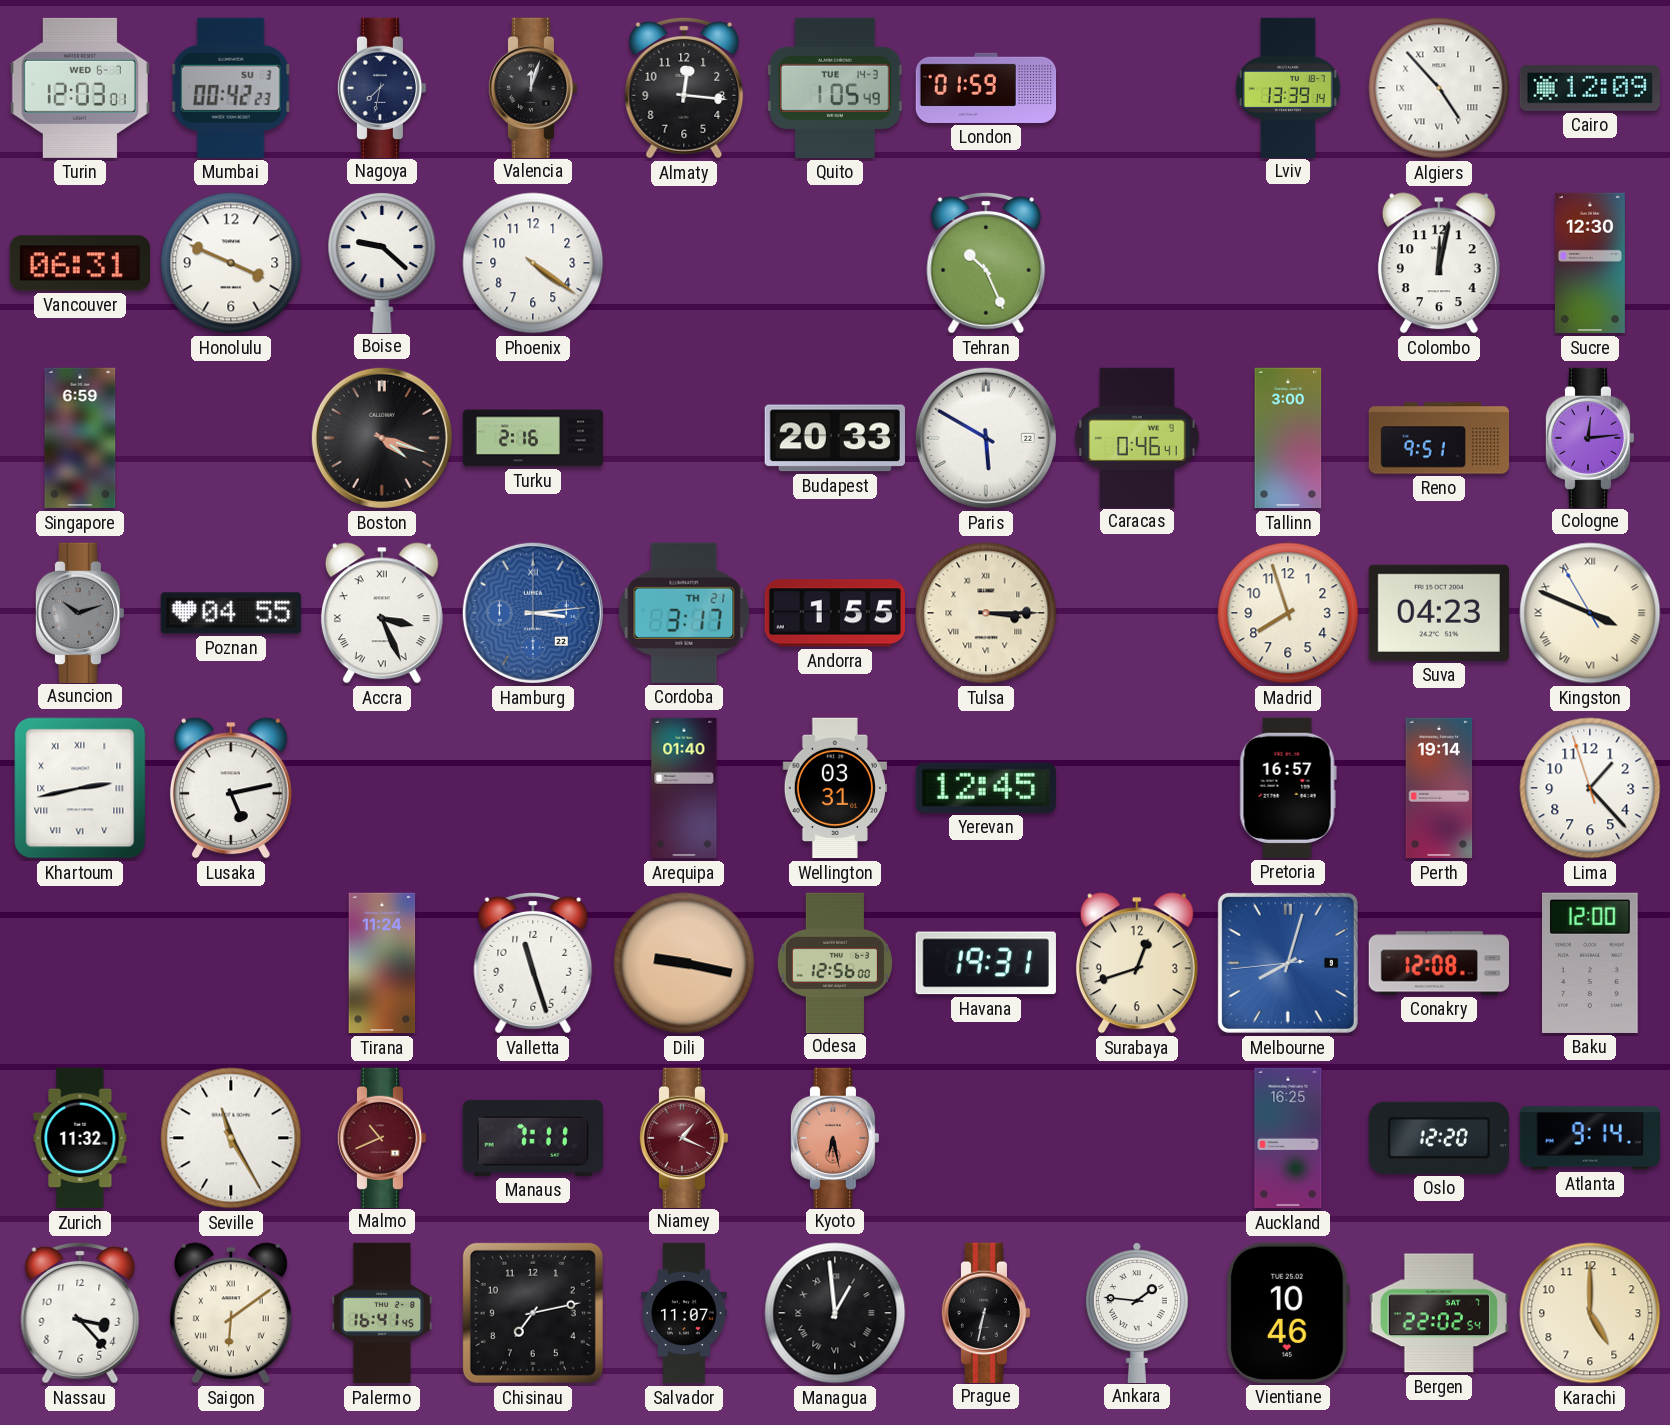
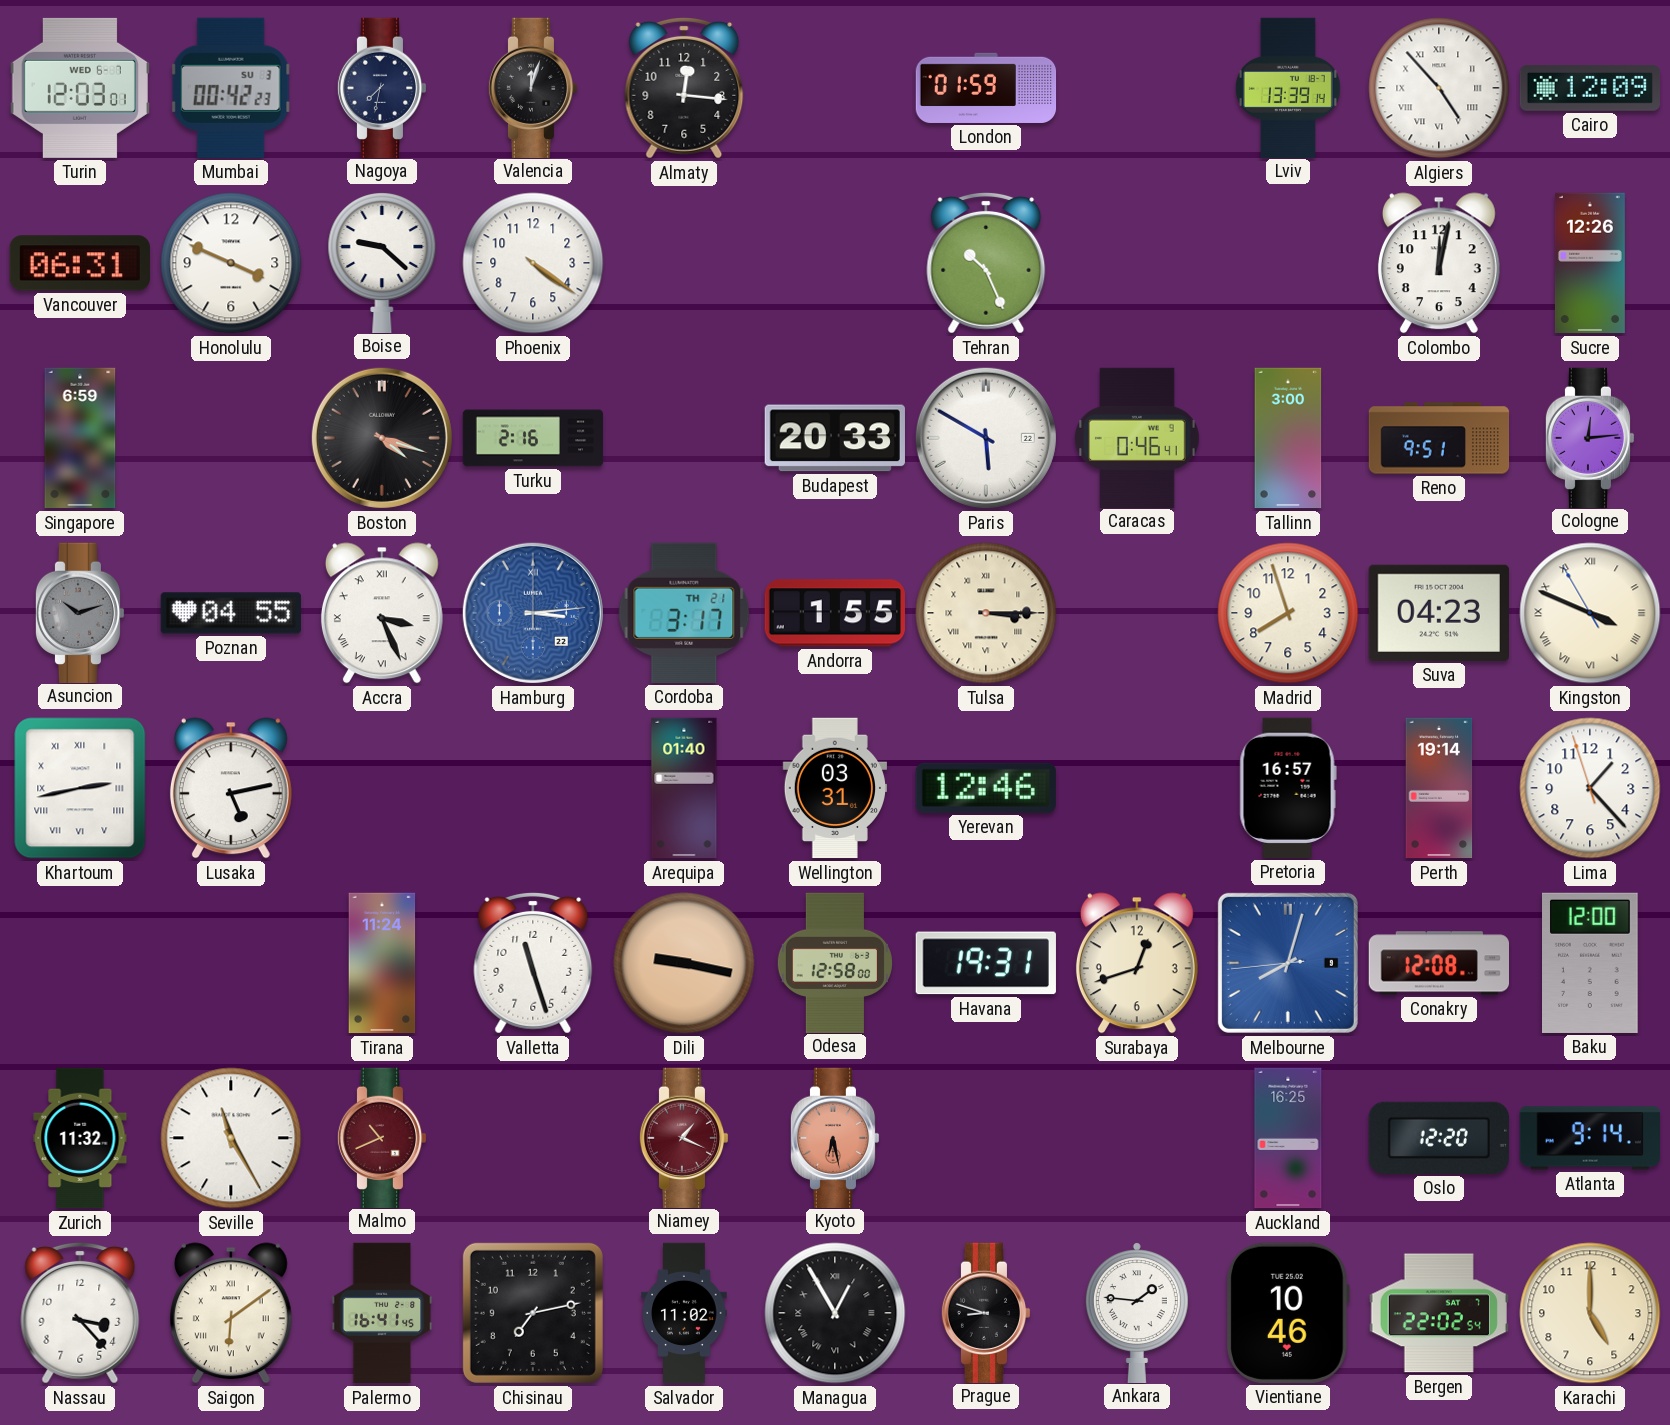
Quito: 1:05 -> none (836, 88)
Sucre: 12:30 -> 12:26 (1590, 263)
Yerevan: 12:45 -> 12:46 (986, 788)
Odesa: 12:56 -> 12:58 (835, 962)
Manaus: 7:11 -> none (533, 1138)
Salvador: 11:07 -> 11:02 (684, 1313)
Managua: 12:59 -> 12:55 (835, 1313)
Prague: 6:32 -> 8:48 (986, 1312)
